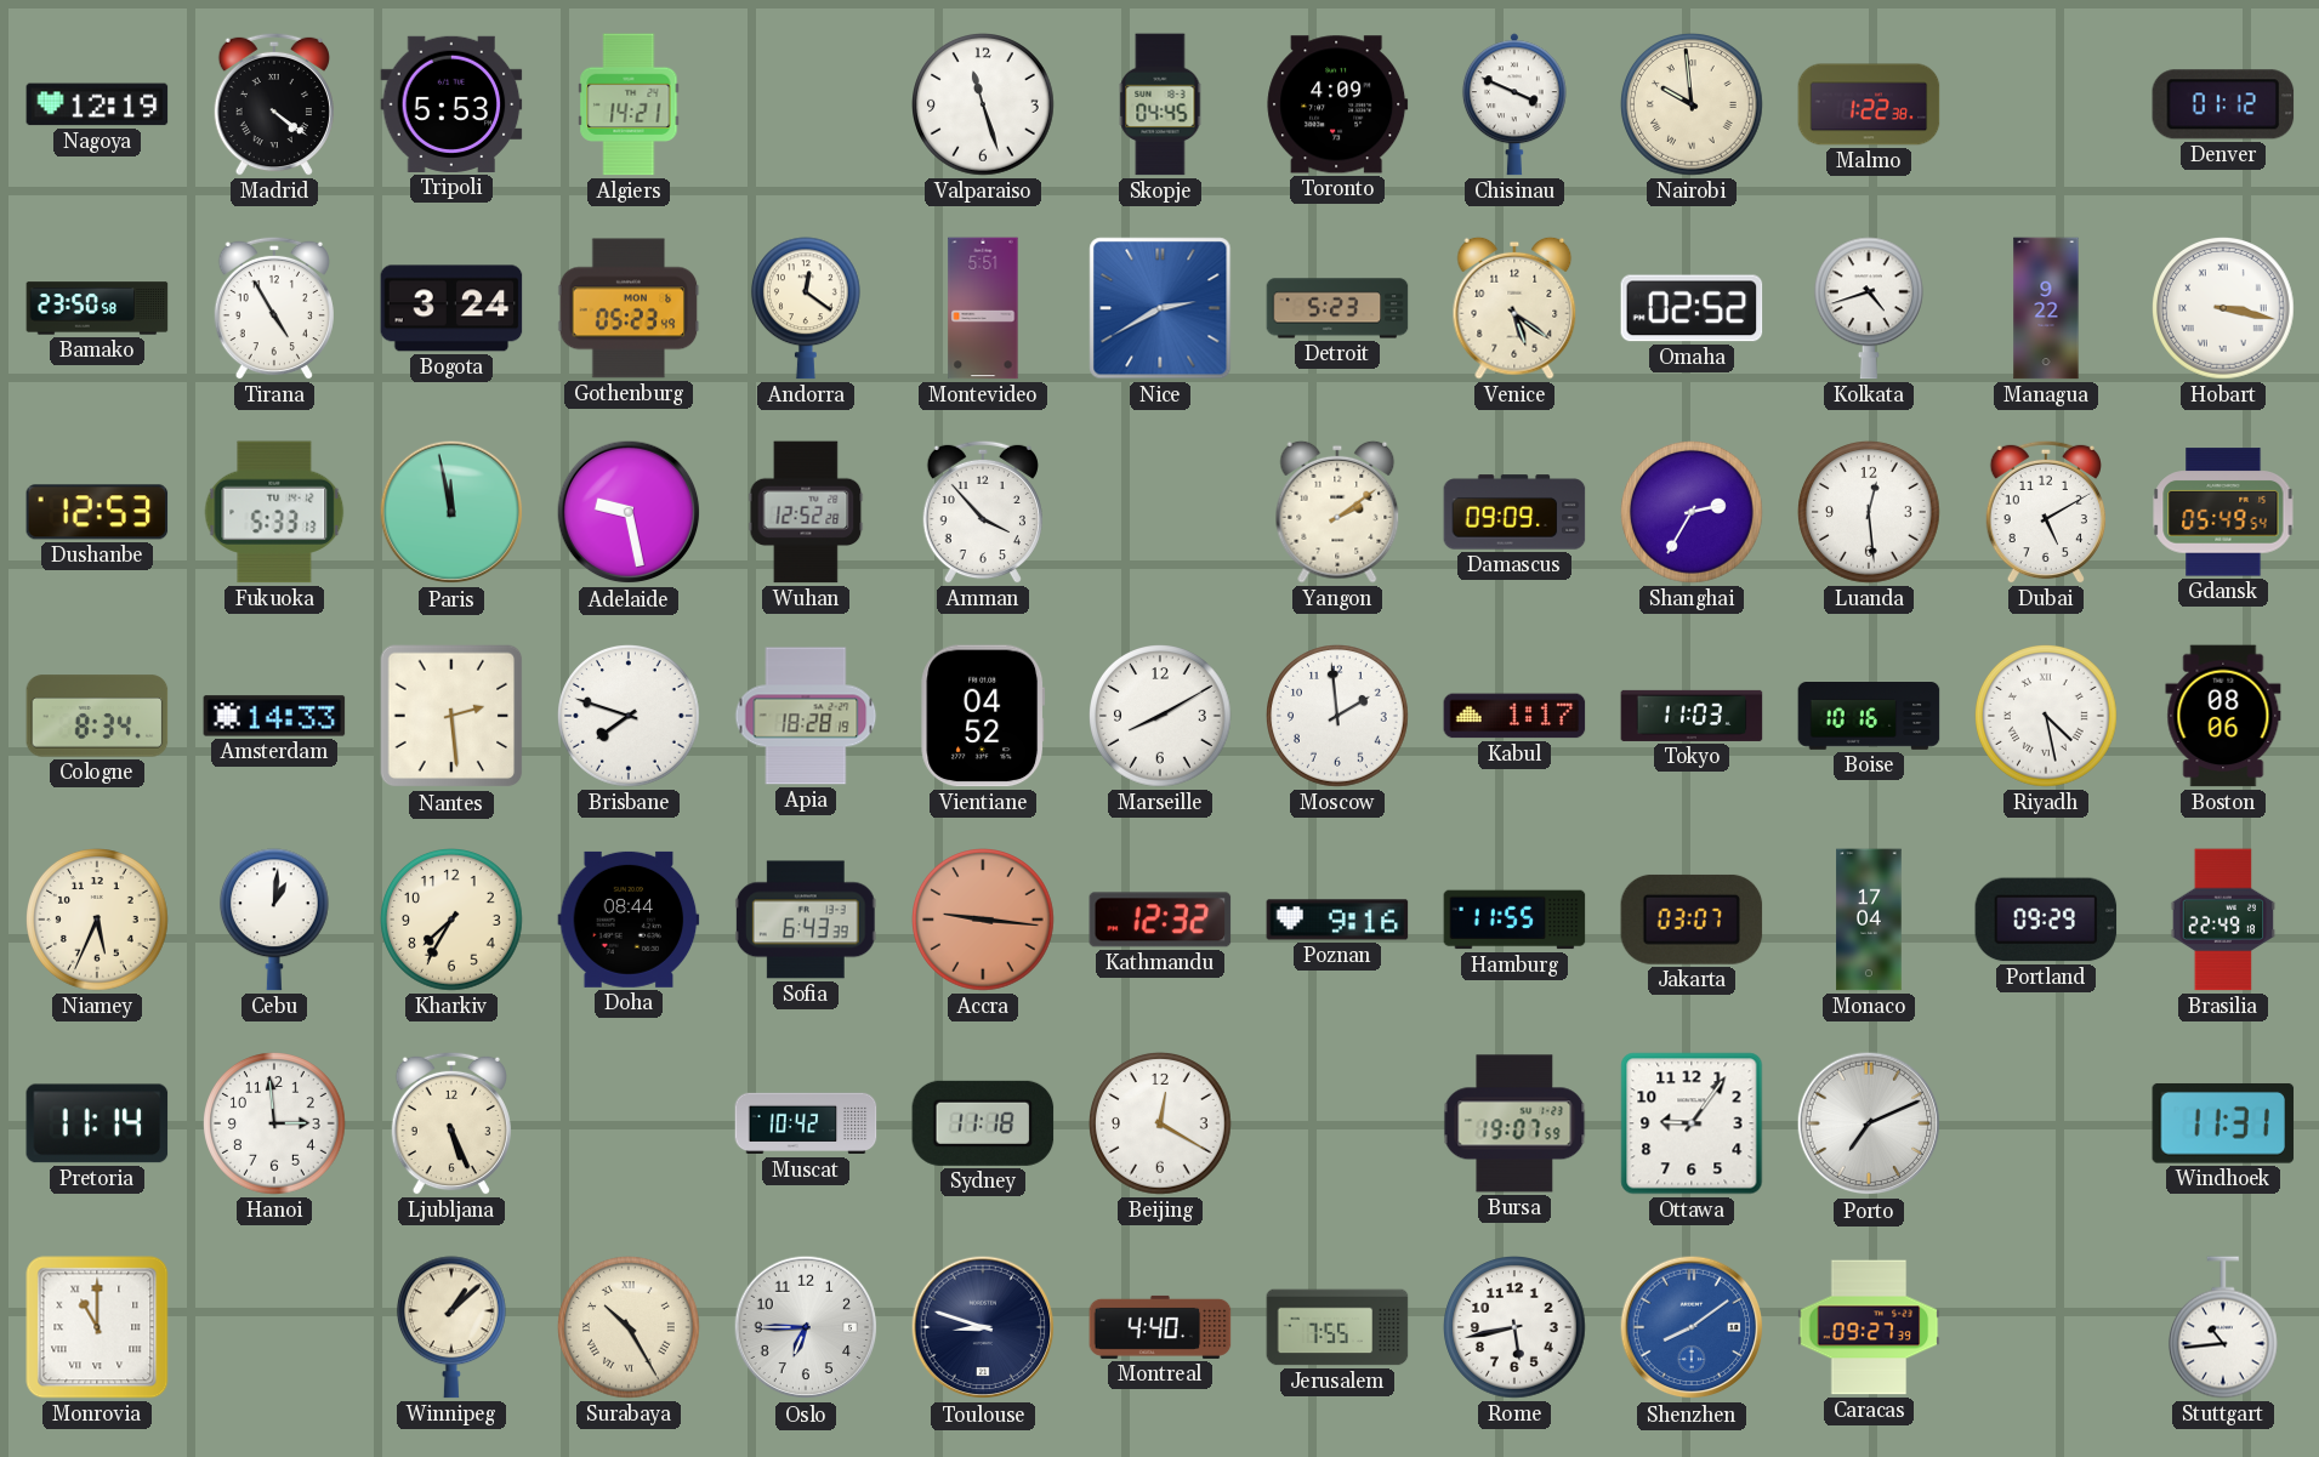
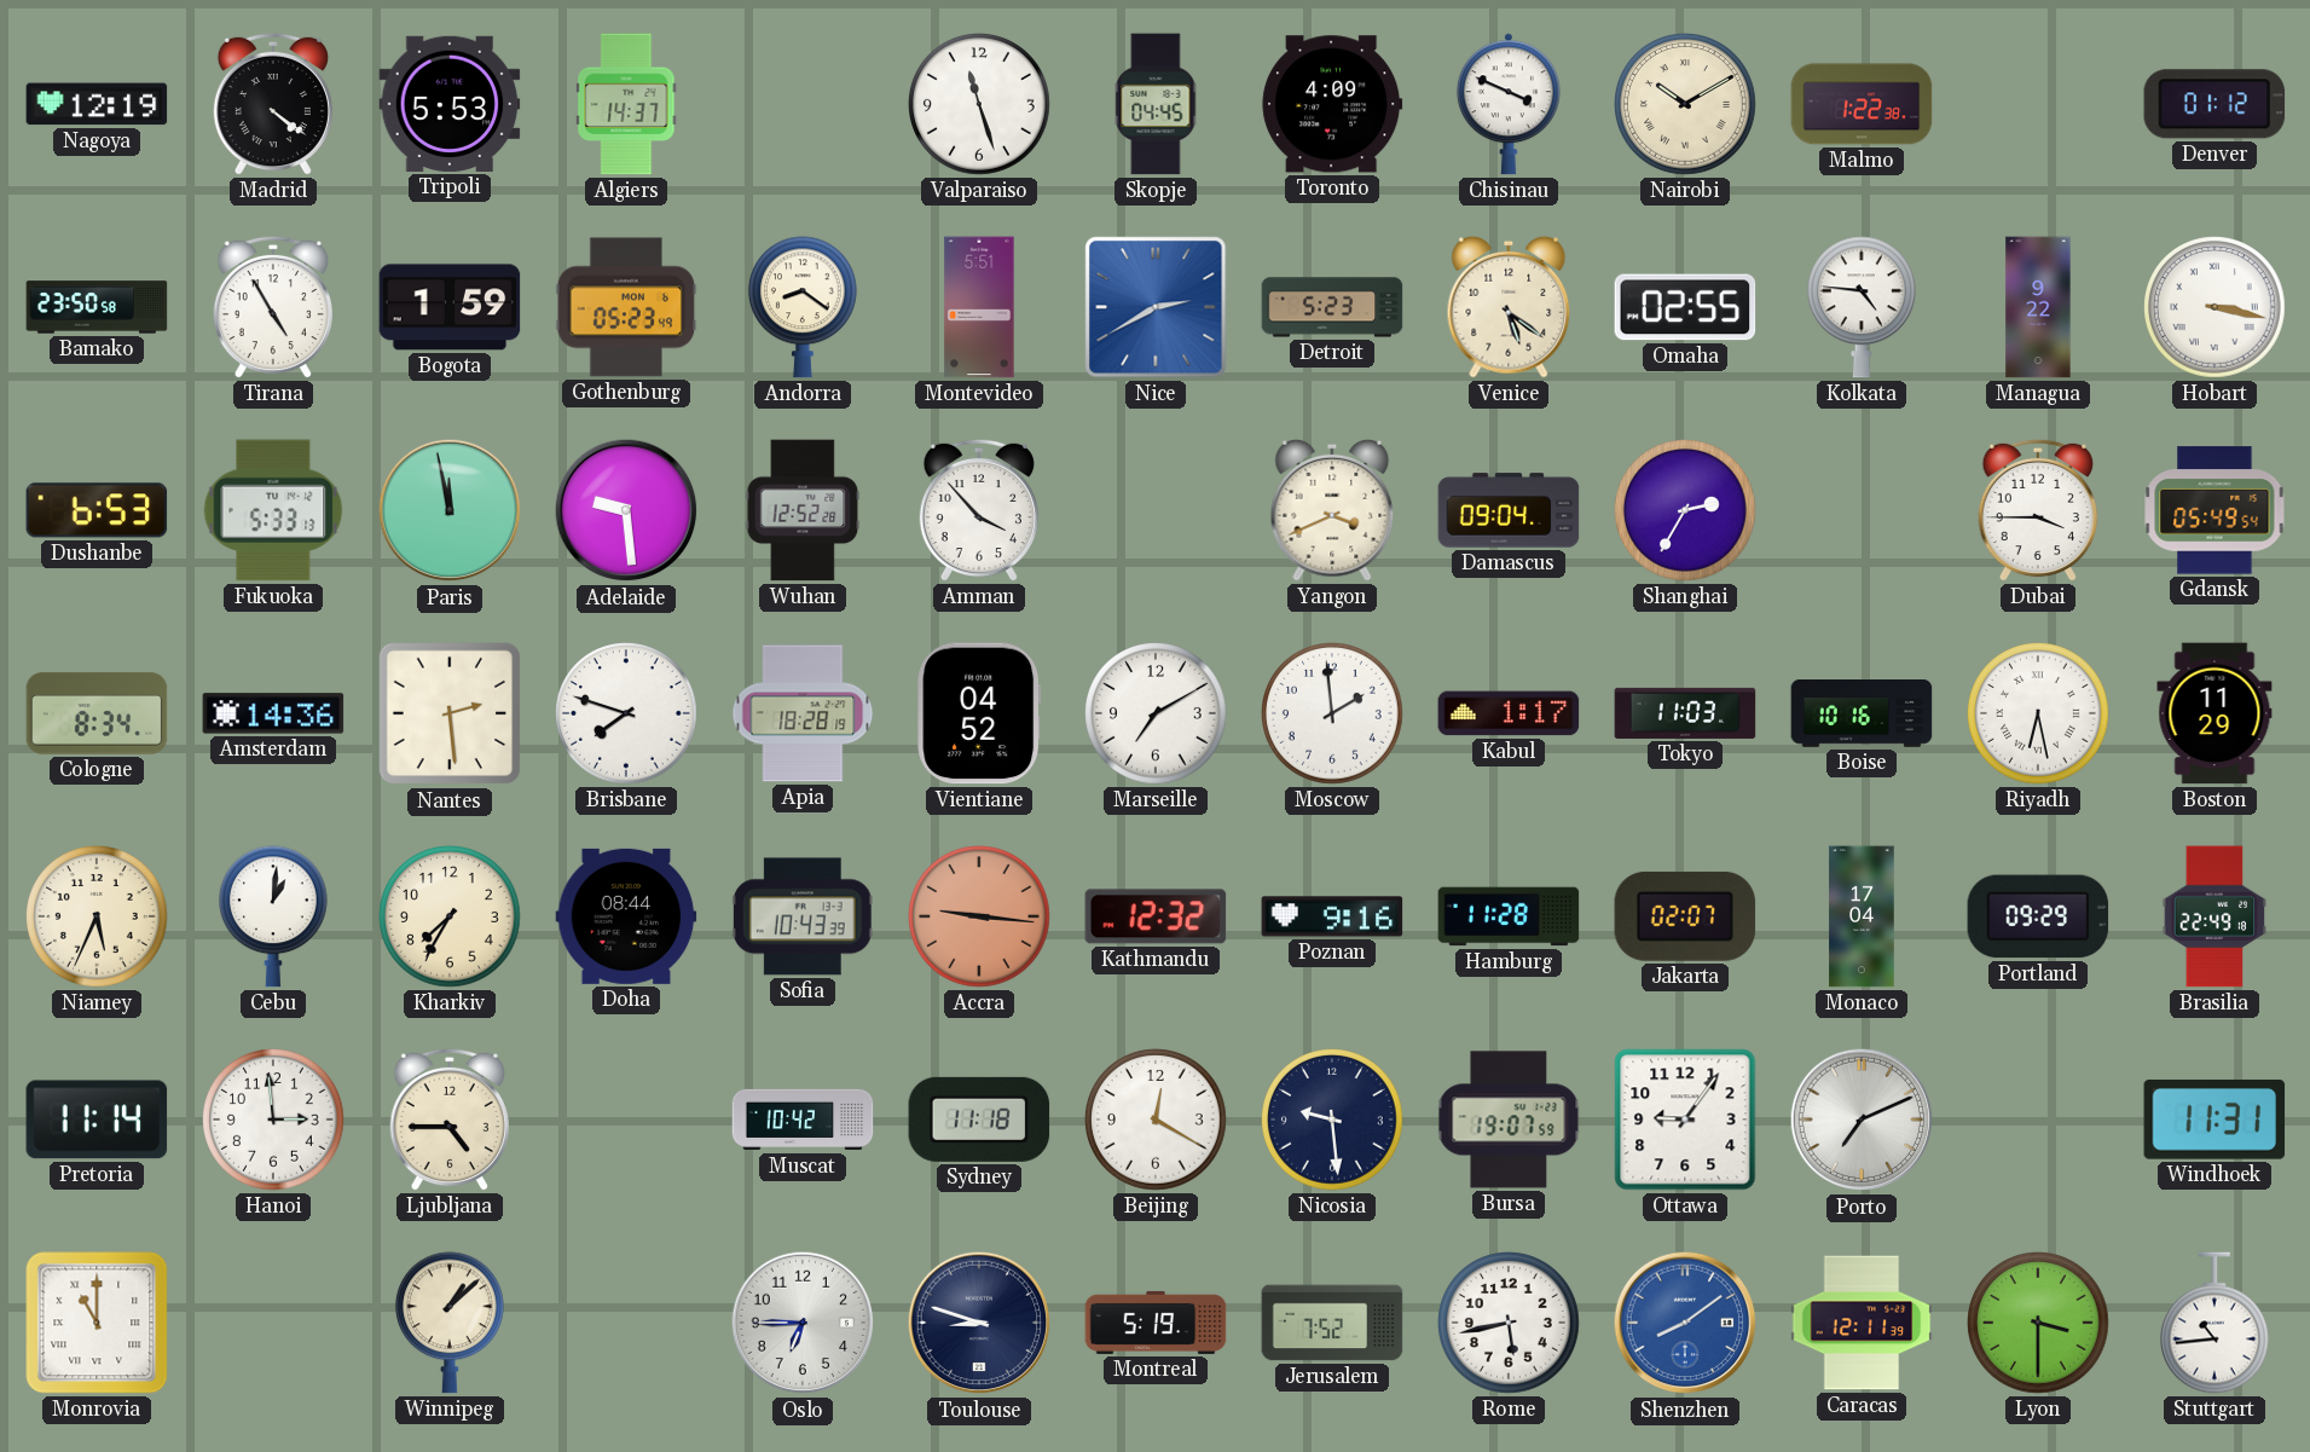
Algiers: 14:21 -> 14:37 (626, 104)
Nairobi: 9:59 -> 10:10 (1686, 105)
Bogota: 3:24 -> 1:59 (450, 307)
Andorra: 12:21 -> 8:21 (803, 307)
Omaha: 02:52 -> 02:55 (1685, 307)
Kolkata: 4:42 -> 4:46 (1862, 307)
Dushanbe: 12:53 -> 6:53 (97, 510)
Adelaide: 9:28 -> 9:29 (626, 510)
Yangon: 2:09 -> 3:41 (1332, 510)
Damascus: 09:09 -> 09:04 (1509, 510)
Luanda: 12:29 -> none (1870, 513)
Dubai: 5:10 -> 3:45 (2038, 510)
Amsterdam: 14:33 -> 14:36 (273, 713)
Marseille: 8:10 -> 7:10 (1157, 715)
Riyadh: 4:28 -> 6:28 (2039, 715)
Boston: 08:06 -> 11:29 (2215, 713)
Sofia: 6:43 -> 10:43 (803, 916)
Hamburg: 11:55 -> 11:28 (1509, 916)
Jakarta: 03:07 -> 02:07 (1685, 916)
Ljubljana: 5:26 -> 4:45 (450, 1120)
Nicosia: none -> 9:29 (1333, 1121)
Surabaya: 10:25 -> none (630, 1328)
Montreal: 4:40 -> 5:19 (1156, 1323)
Jerusalem: 7:55 -> 7:52 (1332, 1323)
Caracas: 09:27 -> 12:11 (1862, 1323)
Lyon: none -> 3:30 (2039, 1324)
